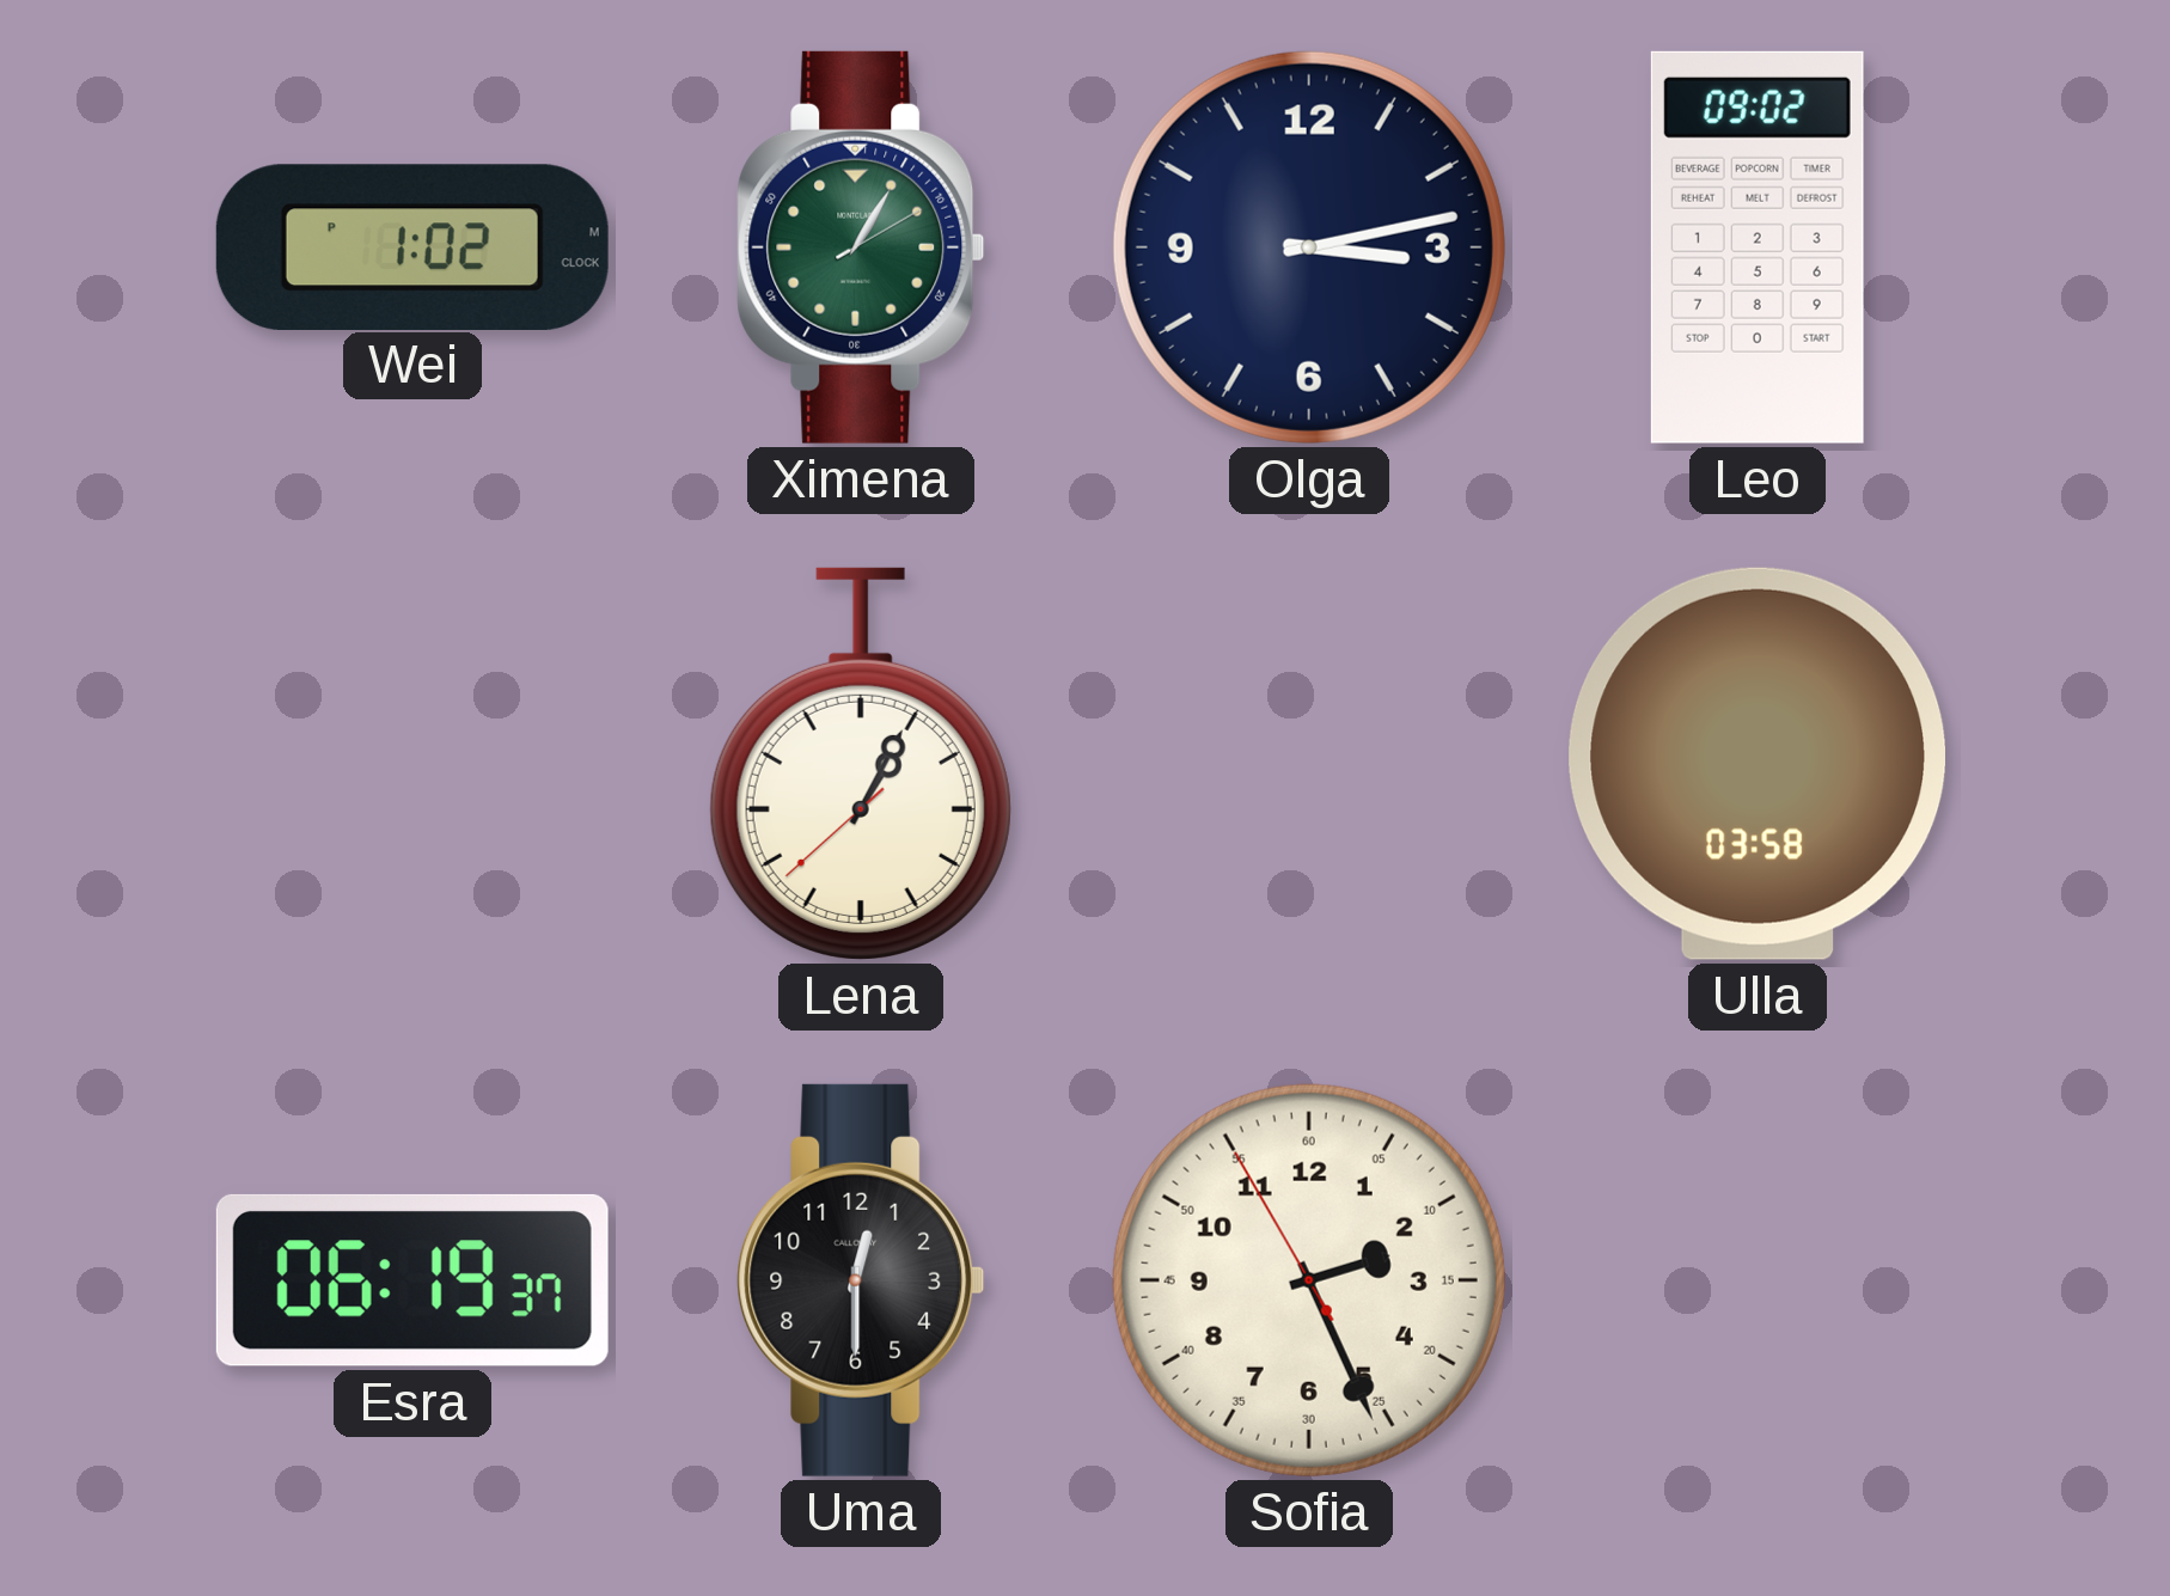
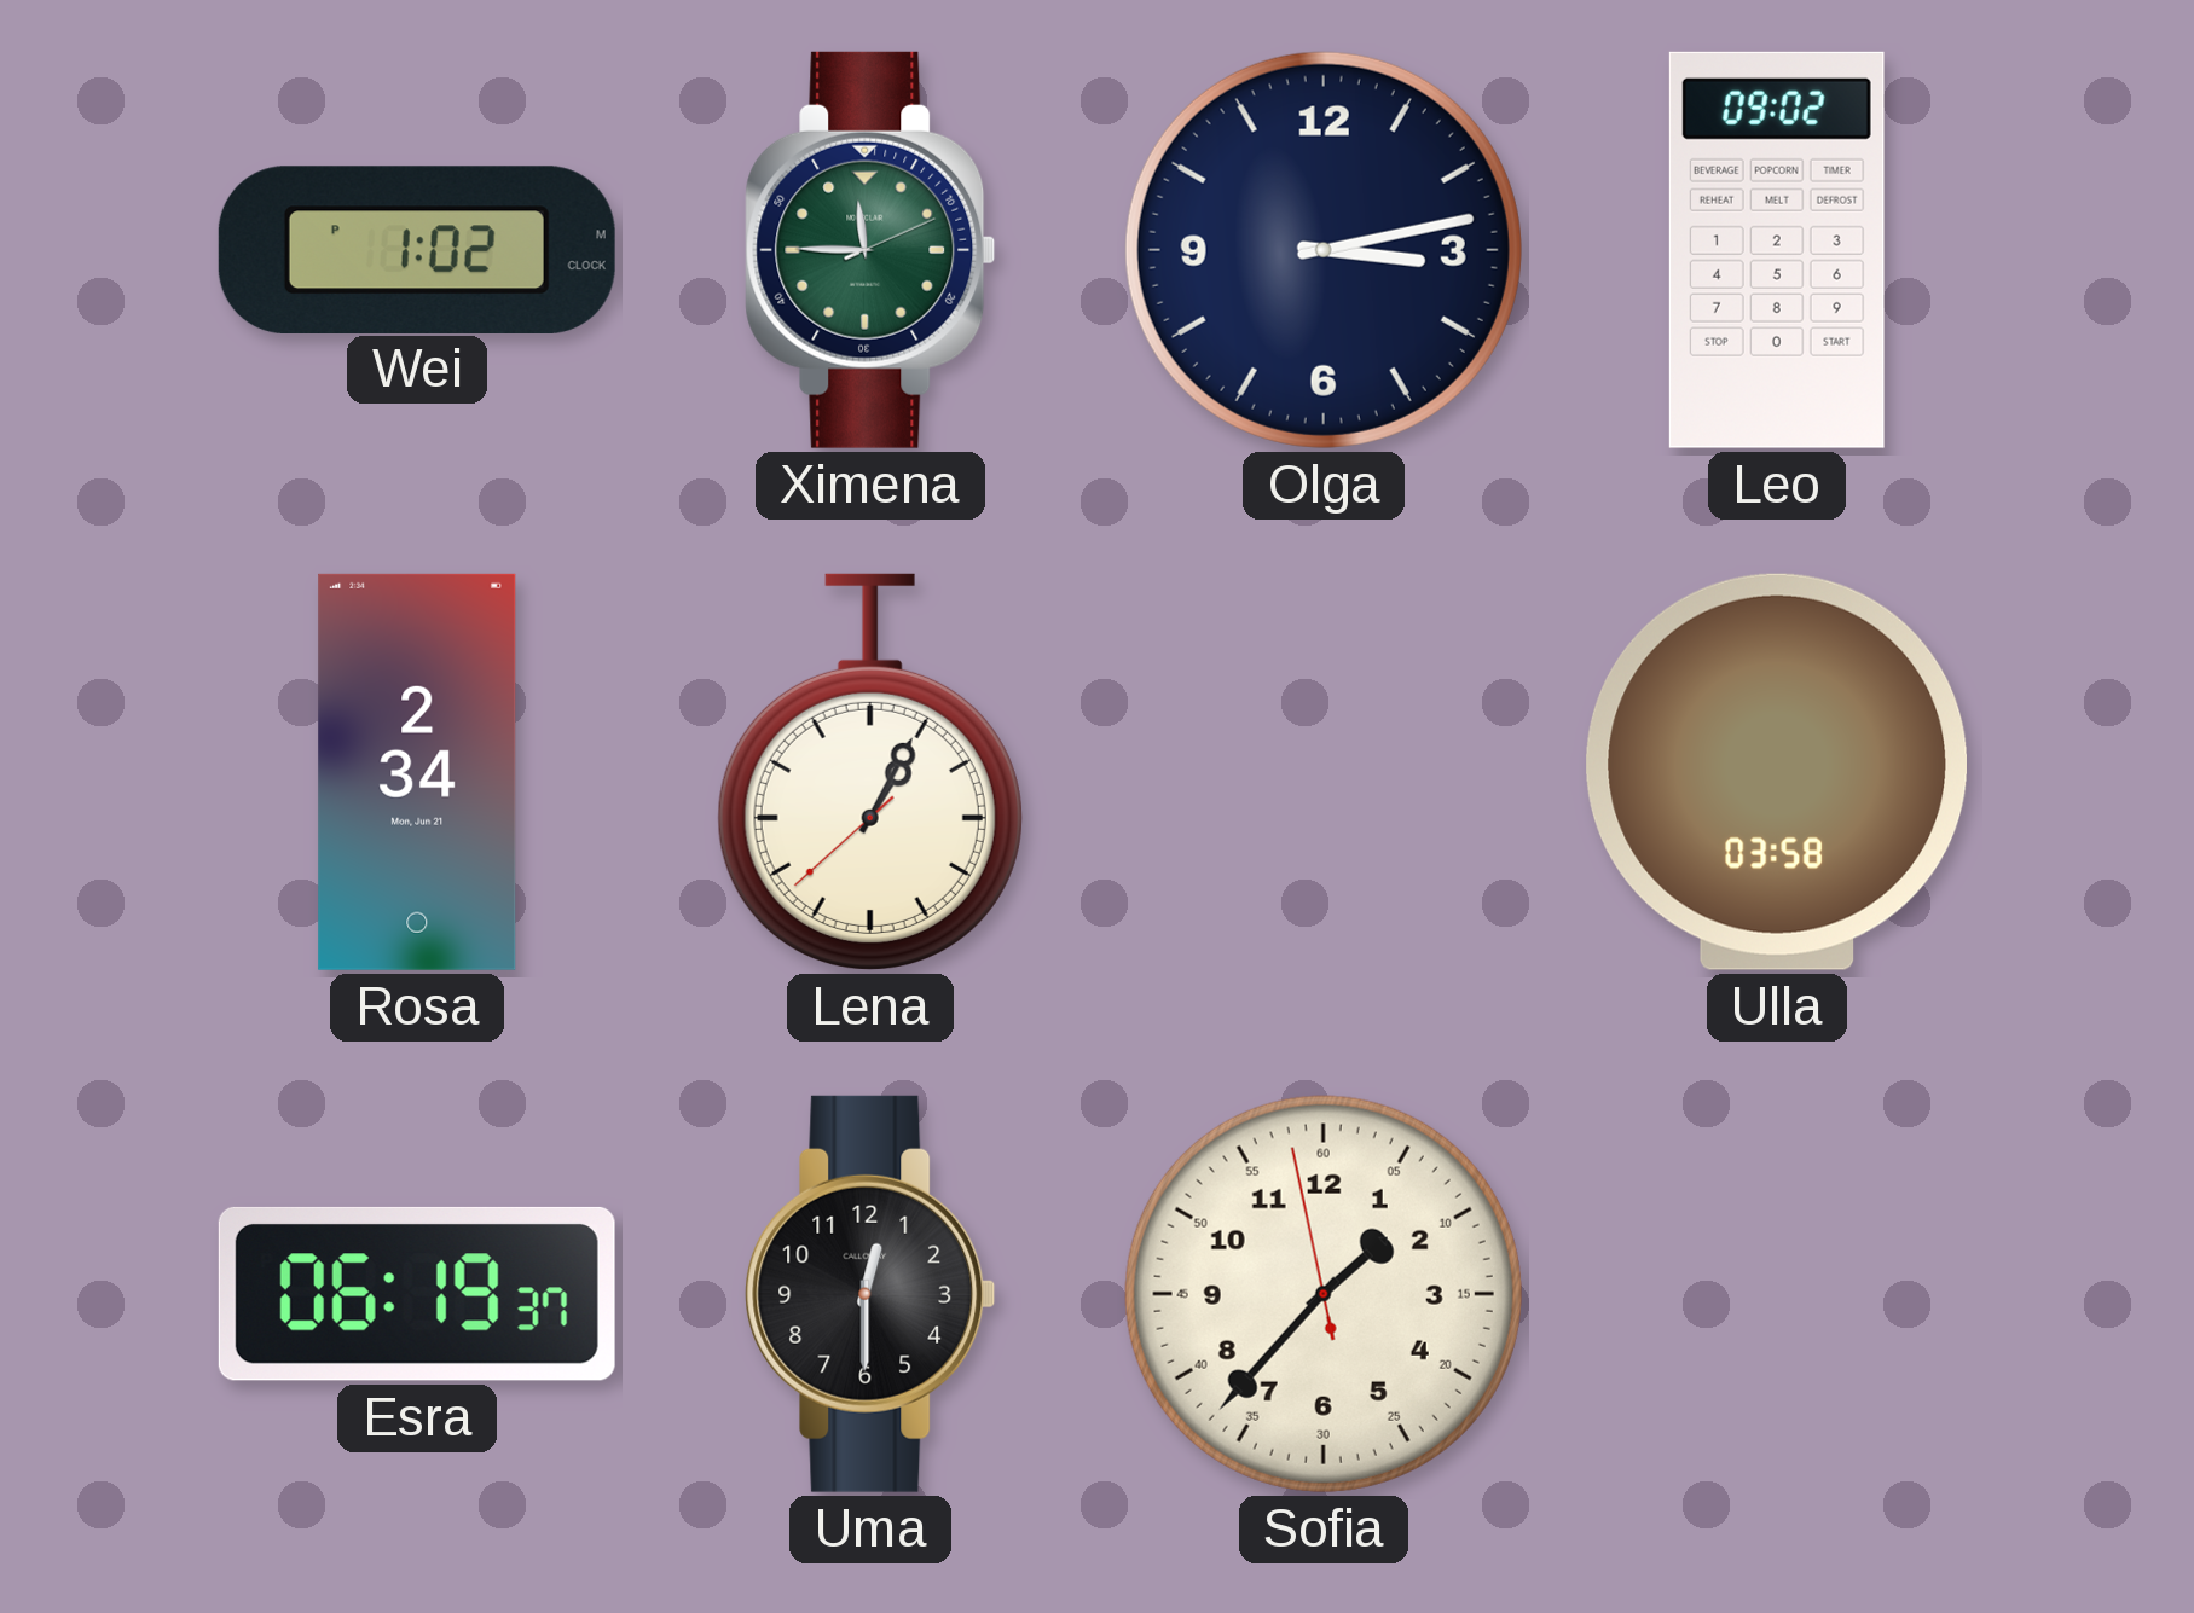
Ximena: 1:05 -> 11:45 (870, 250)
Rosa: none -> 2:34 (417, 772)
Sofia: 2:25 -> 1:36 (1324, 1294)
